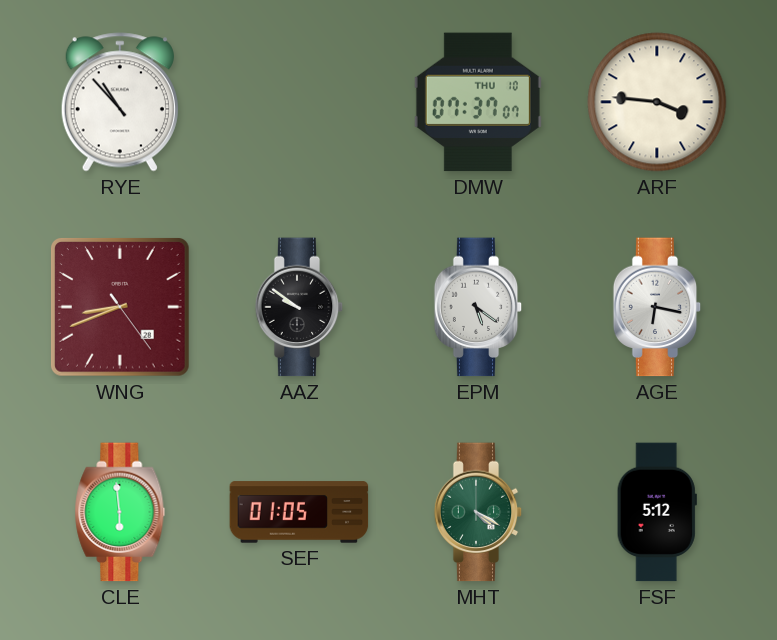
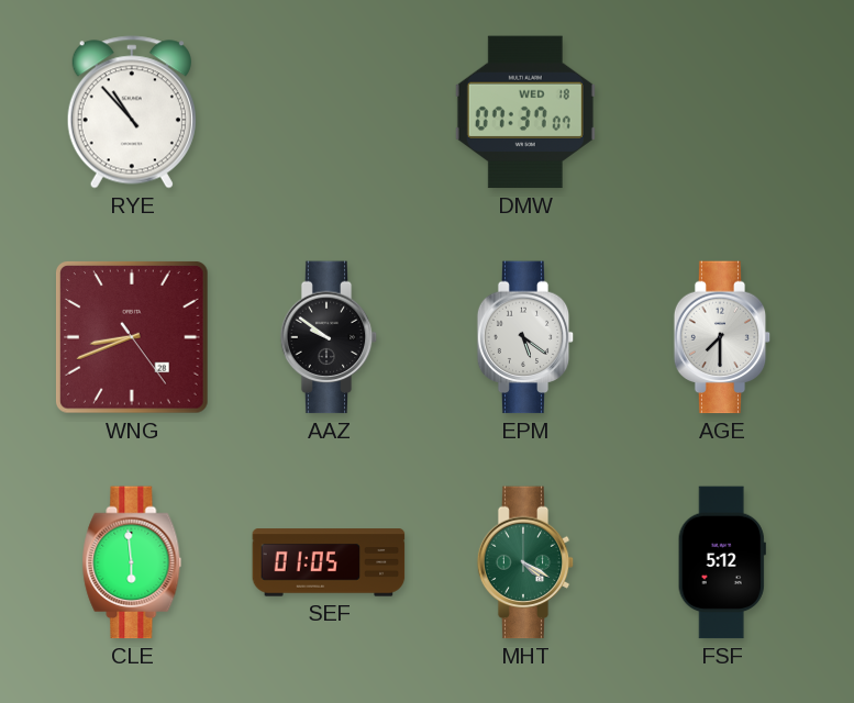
DMW date: THU 10 -> WED 18 (525, 112)
ARF: 3:46 -> none (657, 102)
AGE: 6:17 -> 7:30 (722, 337)
